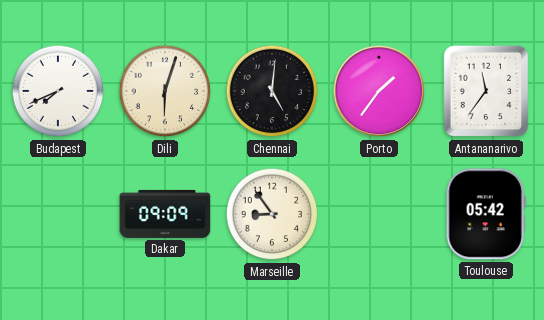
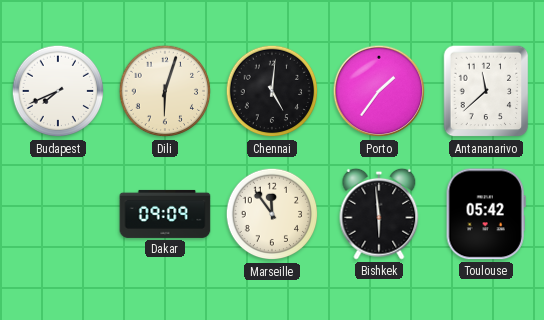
Antananarivo: 11:36 -> 11:38 (486, 91)
Marseille: 8:54 -> 11:54 (272, 214)
Bishkek: none -> 5:59 (379, 214)
